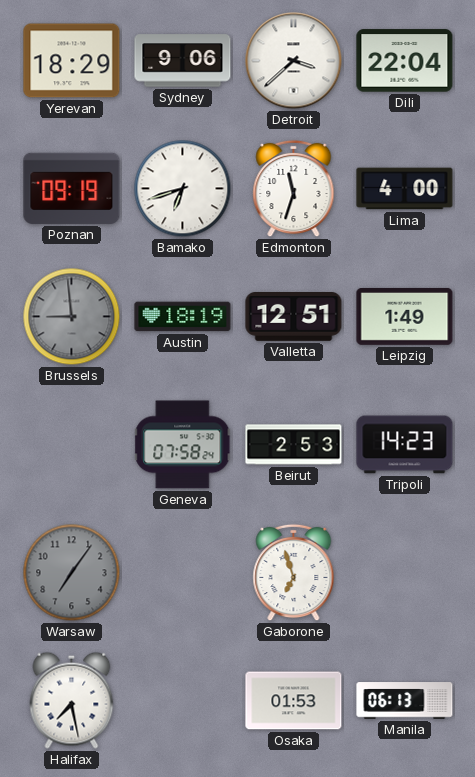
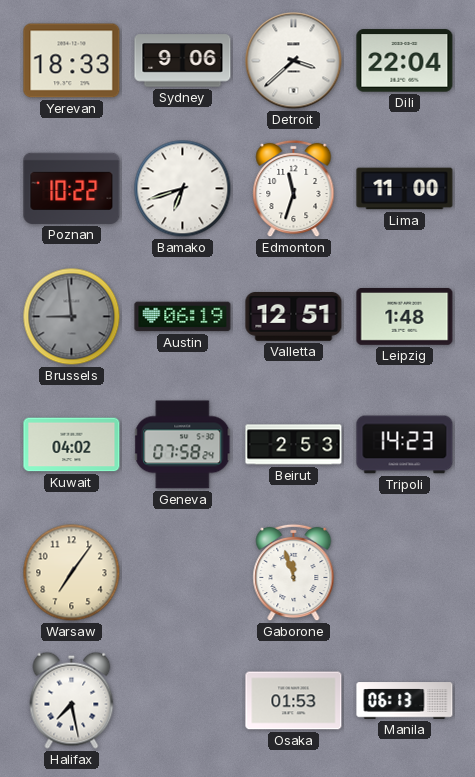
Yerevan: 18:29 -> 18:33 (72, 61)
Poznan: 09:19 -> 10:22 (72, 188)
Lima: 4:00 -> 11:00 (405, 189)
Austin: 18:19 -> 06:19 (183, 317)
Leipzig: 1:49 -> 1:48 (405, 316)
Kuwait: none -> 04:02 (72, 445)
Warsaw dial: grey -> cream (72, 573)
Gaborone: 6:57 -> 11:57 (294, 573)
